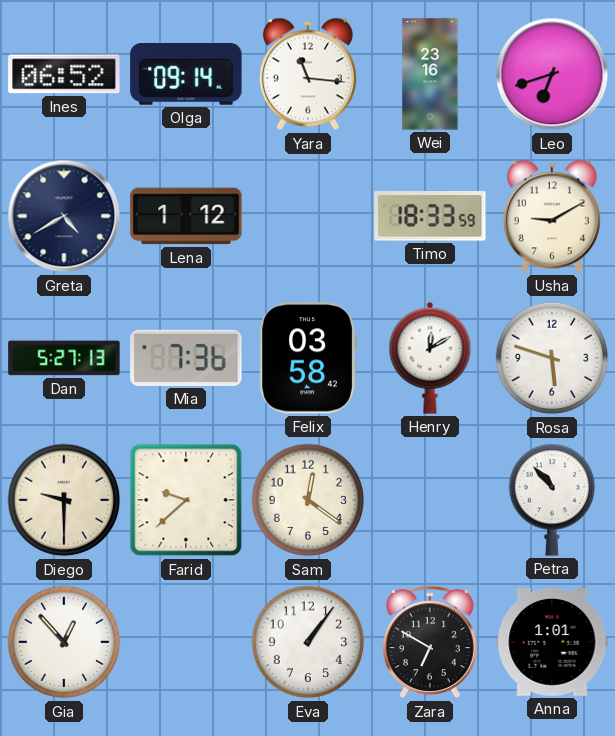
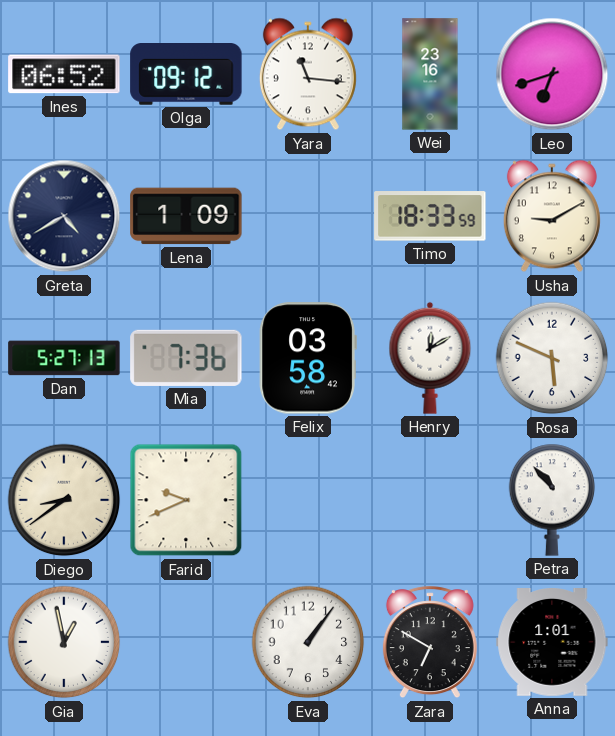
Olga: 09:14 -> 09:12 (186, 75)
Lena: 1:12 -> 1:09 (186, 216)
Rosa: 5:48 -> 5:49 (552, 358)
Diego: 9:30 -> 8:39 (64, 500)
Farid: 9:38 -> 9:41 (186, 500)
Sam: 12:21 -> none (308, 500)
Gia: 12:53 -> 12:58 (64, 642)
